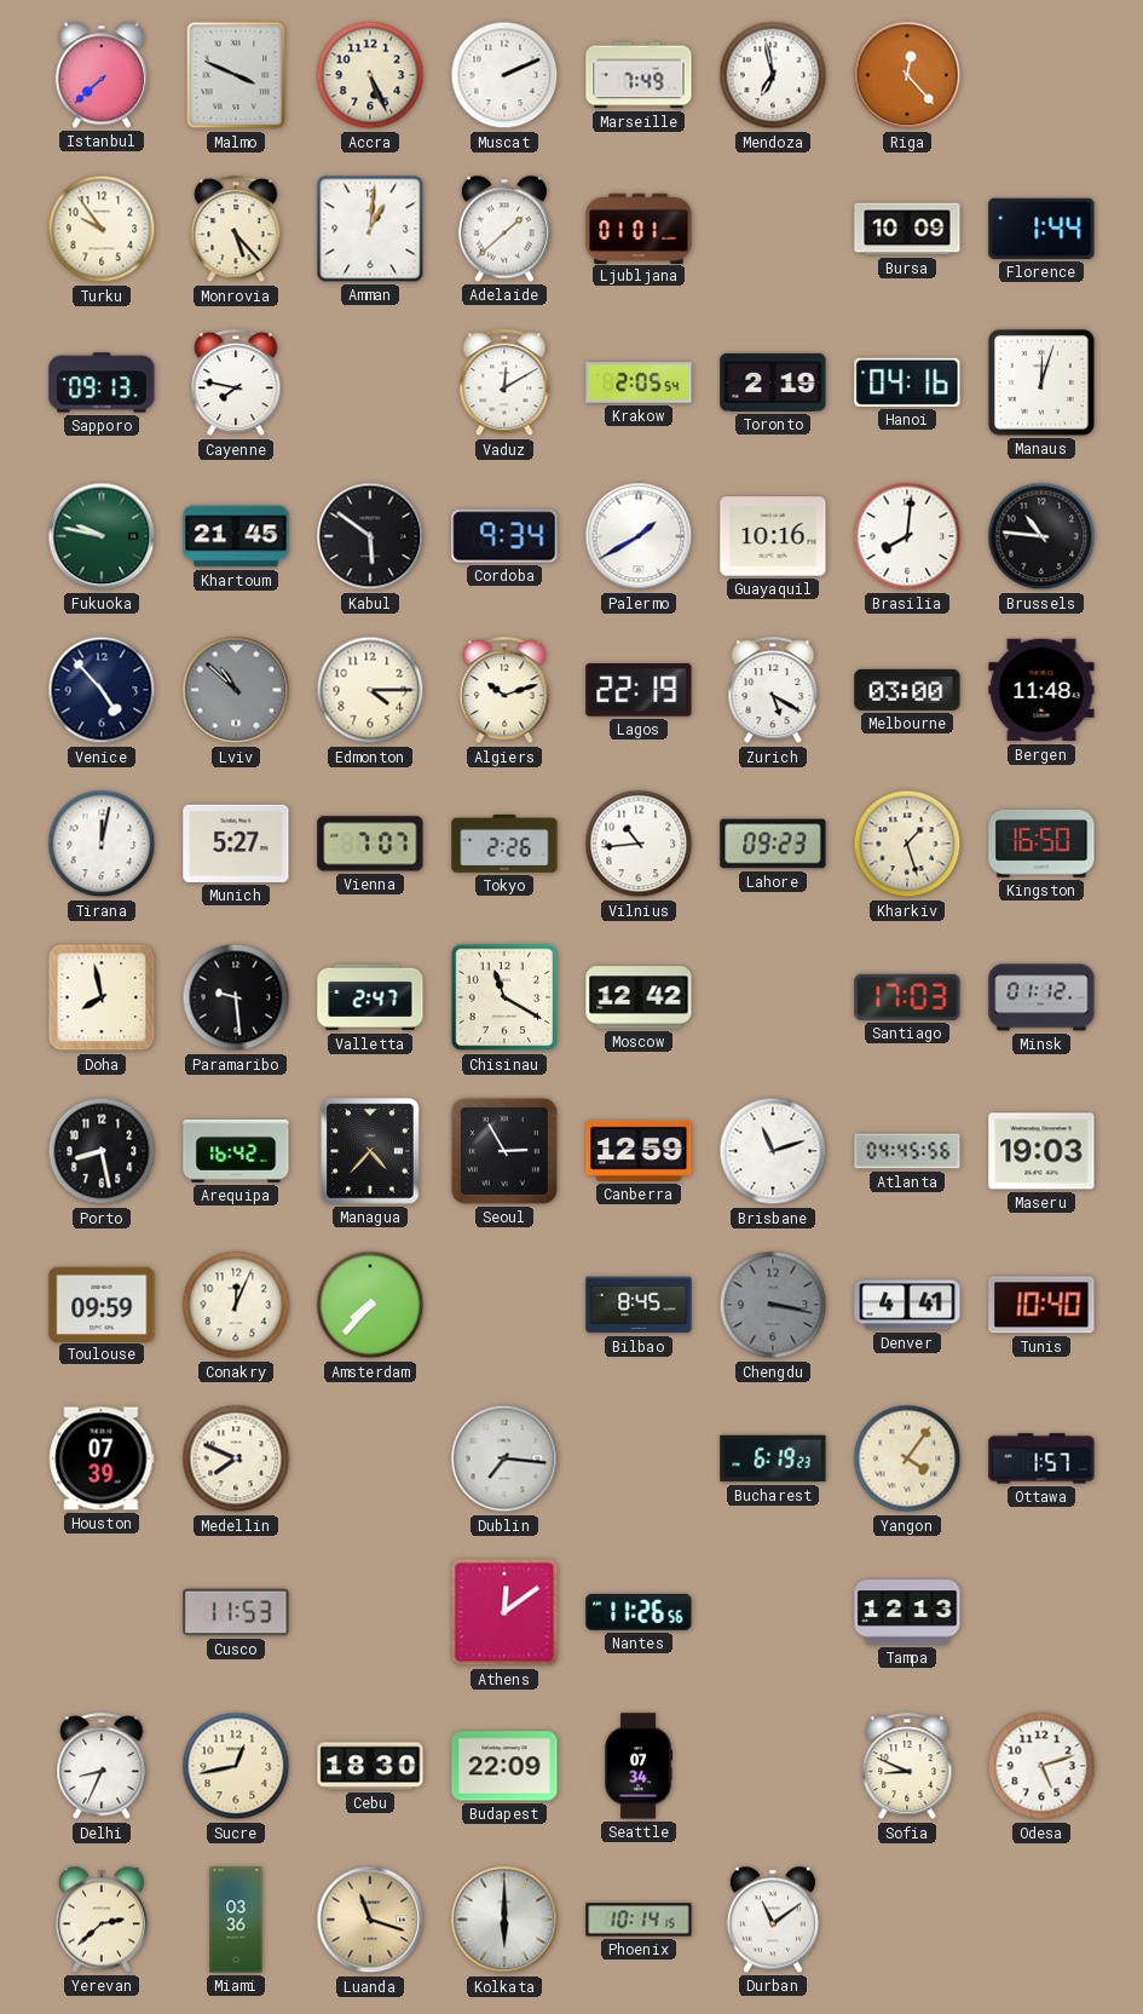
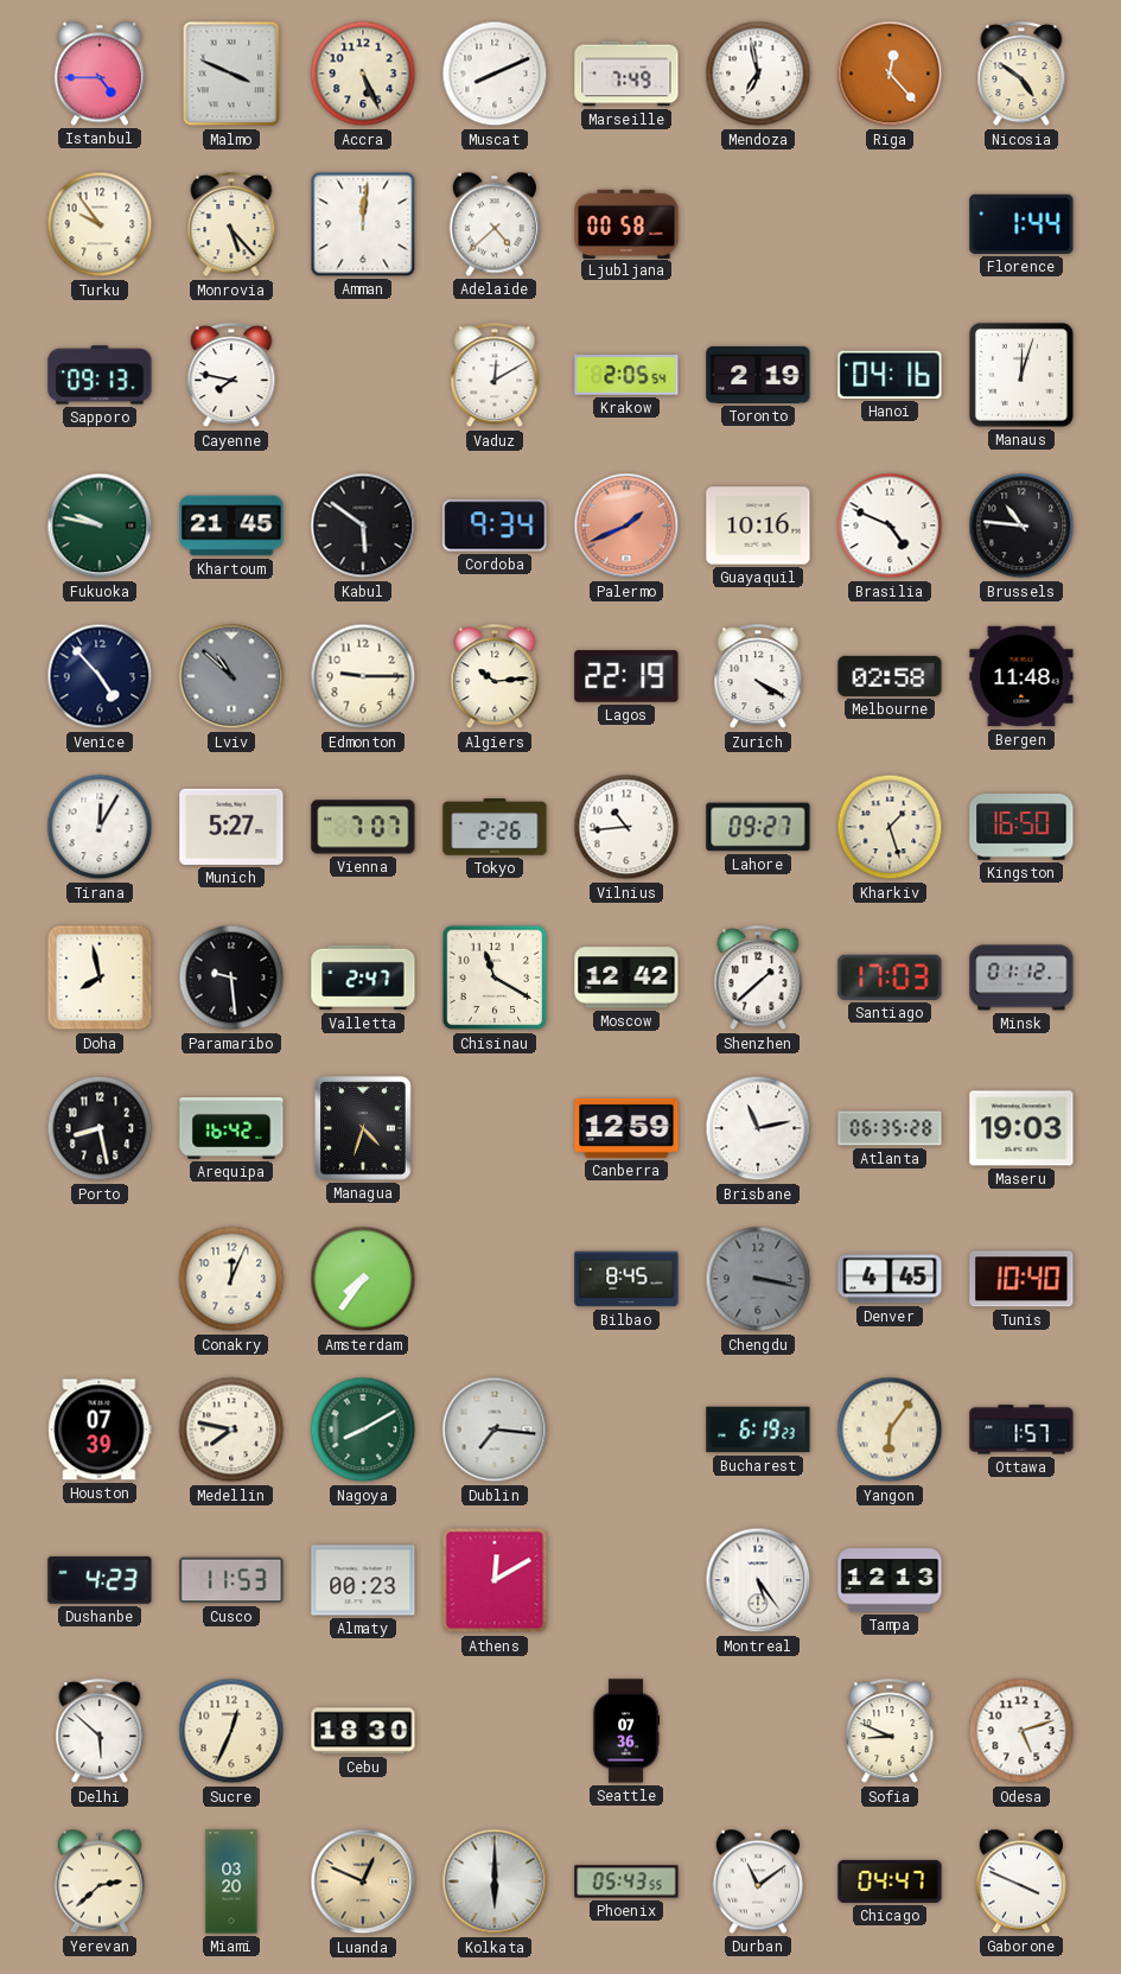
Istanbul: 7:38 -> 4:45 (100, 74)
Muscat: 2:11 -> 8:11 (495, 74)
Nicosia: none -> 4:51 (1021, 75)
Amman: 1:01 -> 12:01 (363, 224)
Adelaide: 1:38 -> 4:38 (495, 224)
Ljubljana: 01:01 -> 00:58 (626, 223)
Bursa: 10:09 -> none (907, 229)
Palermo: 1:40 -> 1:41 (626, 526)
Palermo dial: white -> salmon (626, 526)
Brasilia: 8:01 -> 4:49 (890, 526)
Edmonton: 4:15 -> 9:15 (363, 676)
Algiers: 10:12 -> 10:14 (495, 677)
Zurich: 5:20 -> 4:20 (758, 677)
Melbourne: 03:00 -> 02:58 (890, 676)
Tirana: 12:02 -> 12:05 (100, 827)
Lahore: 09:23 -> 09:27 (758, 827)
Shenzhen: none -> 1:38 (758, 979)
Managua: 4:37 -> 4:33 (363, 1128)
Seoul: 2:55 -> none (504, 1151)
Brisbane: 11:12 -> 11:13 (758, 1128)
Atlanta: 04:45 -> 06:35 (890, 1128)
Toulouse: 09:59 -> none (102, 1304)
Amsterdam: 7:37 -> 7:36 (363, 1279)
Denver: 4:41 -> 4:45 (890, 1279)
Medellin: 7:49 -> 7:47 (231, 1429)
Nagoya: none -> 8:10 (363, 1429)
Yangon: 4:06 -> 6:06 (890, 1429)
Dushanbe: none -> 4:23 (100, 1580)
Almaty: none -> 00:23 (363, 1580)
Athens: 12:09 -> 12:10 (495, 1580)
Nantes: 11:26 -> none (639, 1612)
Montreal: none -> 5:24 (758, 1580)
Delhi: 8:34 -> 5:52 (100, 1732)
Sucre: 12:43 -> 12:34 (231, 1731)
Budapest: 22:09 -> none (504, 1766)
Seattle: 07:34 -> 07:36 (626, 1731)
Miami: 03:36 -> 03:20 (231, 1881)
Luanda: 11:18 -> 12:49 (363, 1881)
Phoenix: 10:14 -> 05:43 (626, 1881)
Chicago: none -> 04:47 (890, 1881)
Gaborone: none -> 3:49 (1021, 1881)
